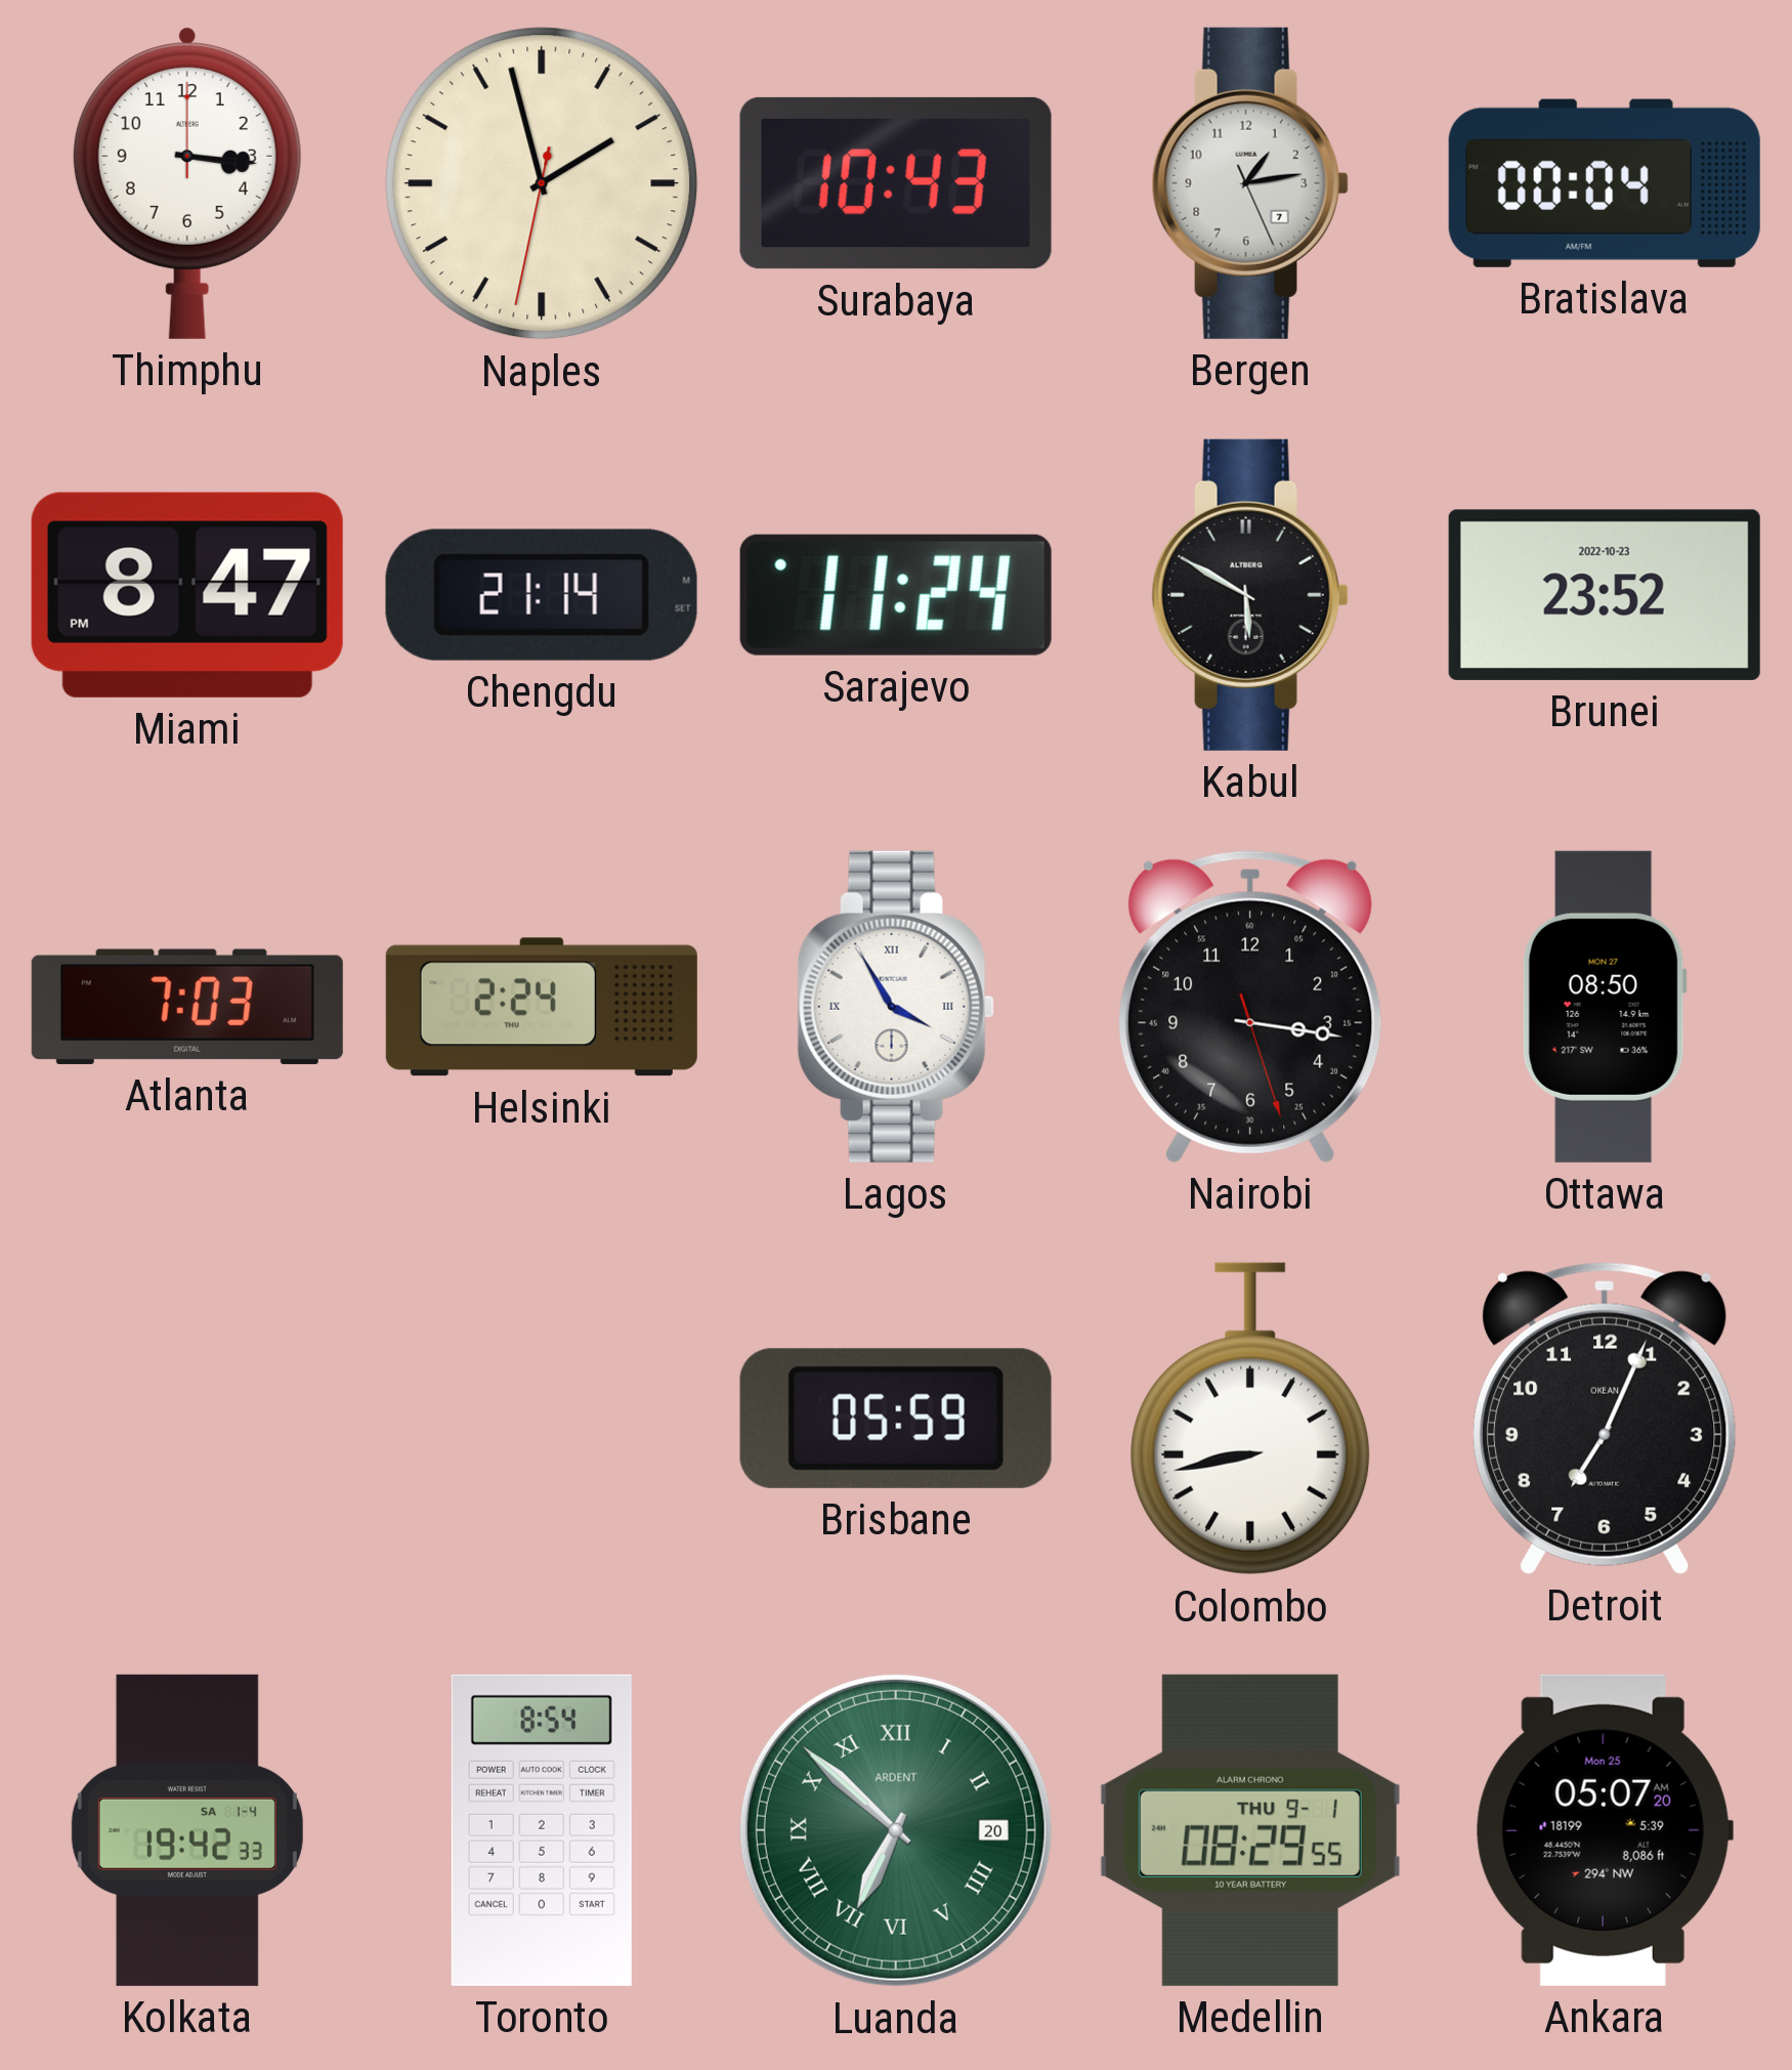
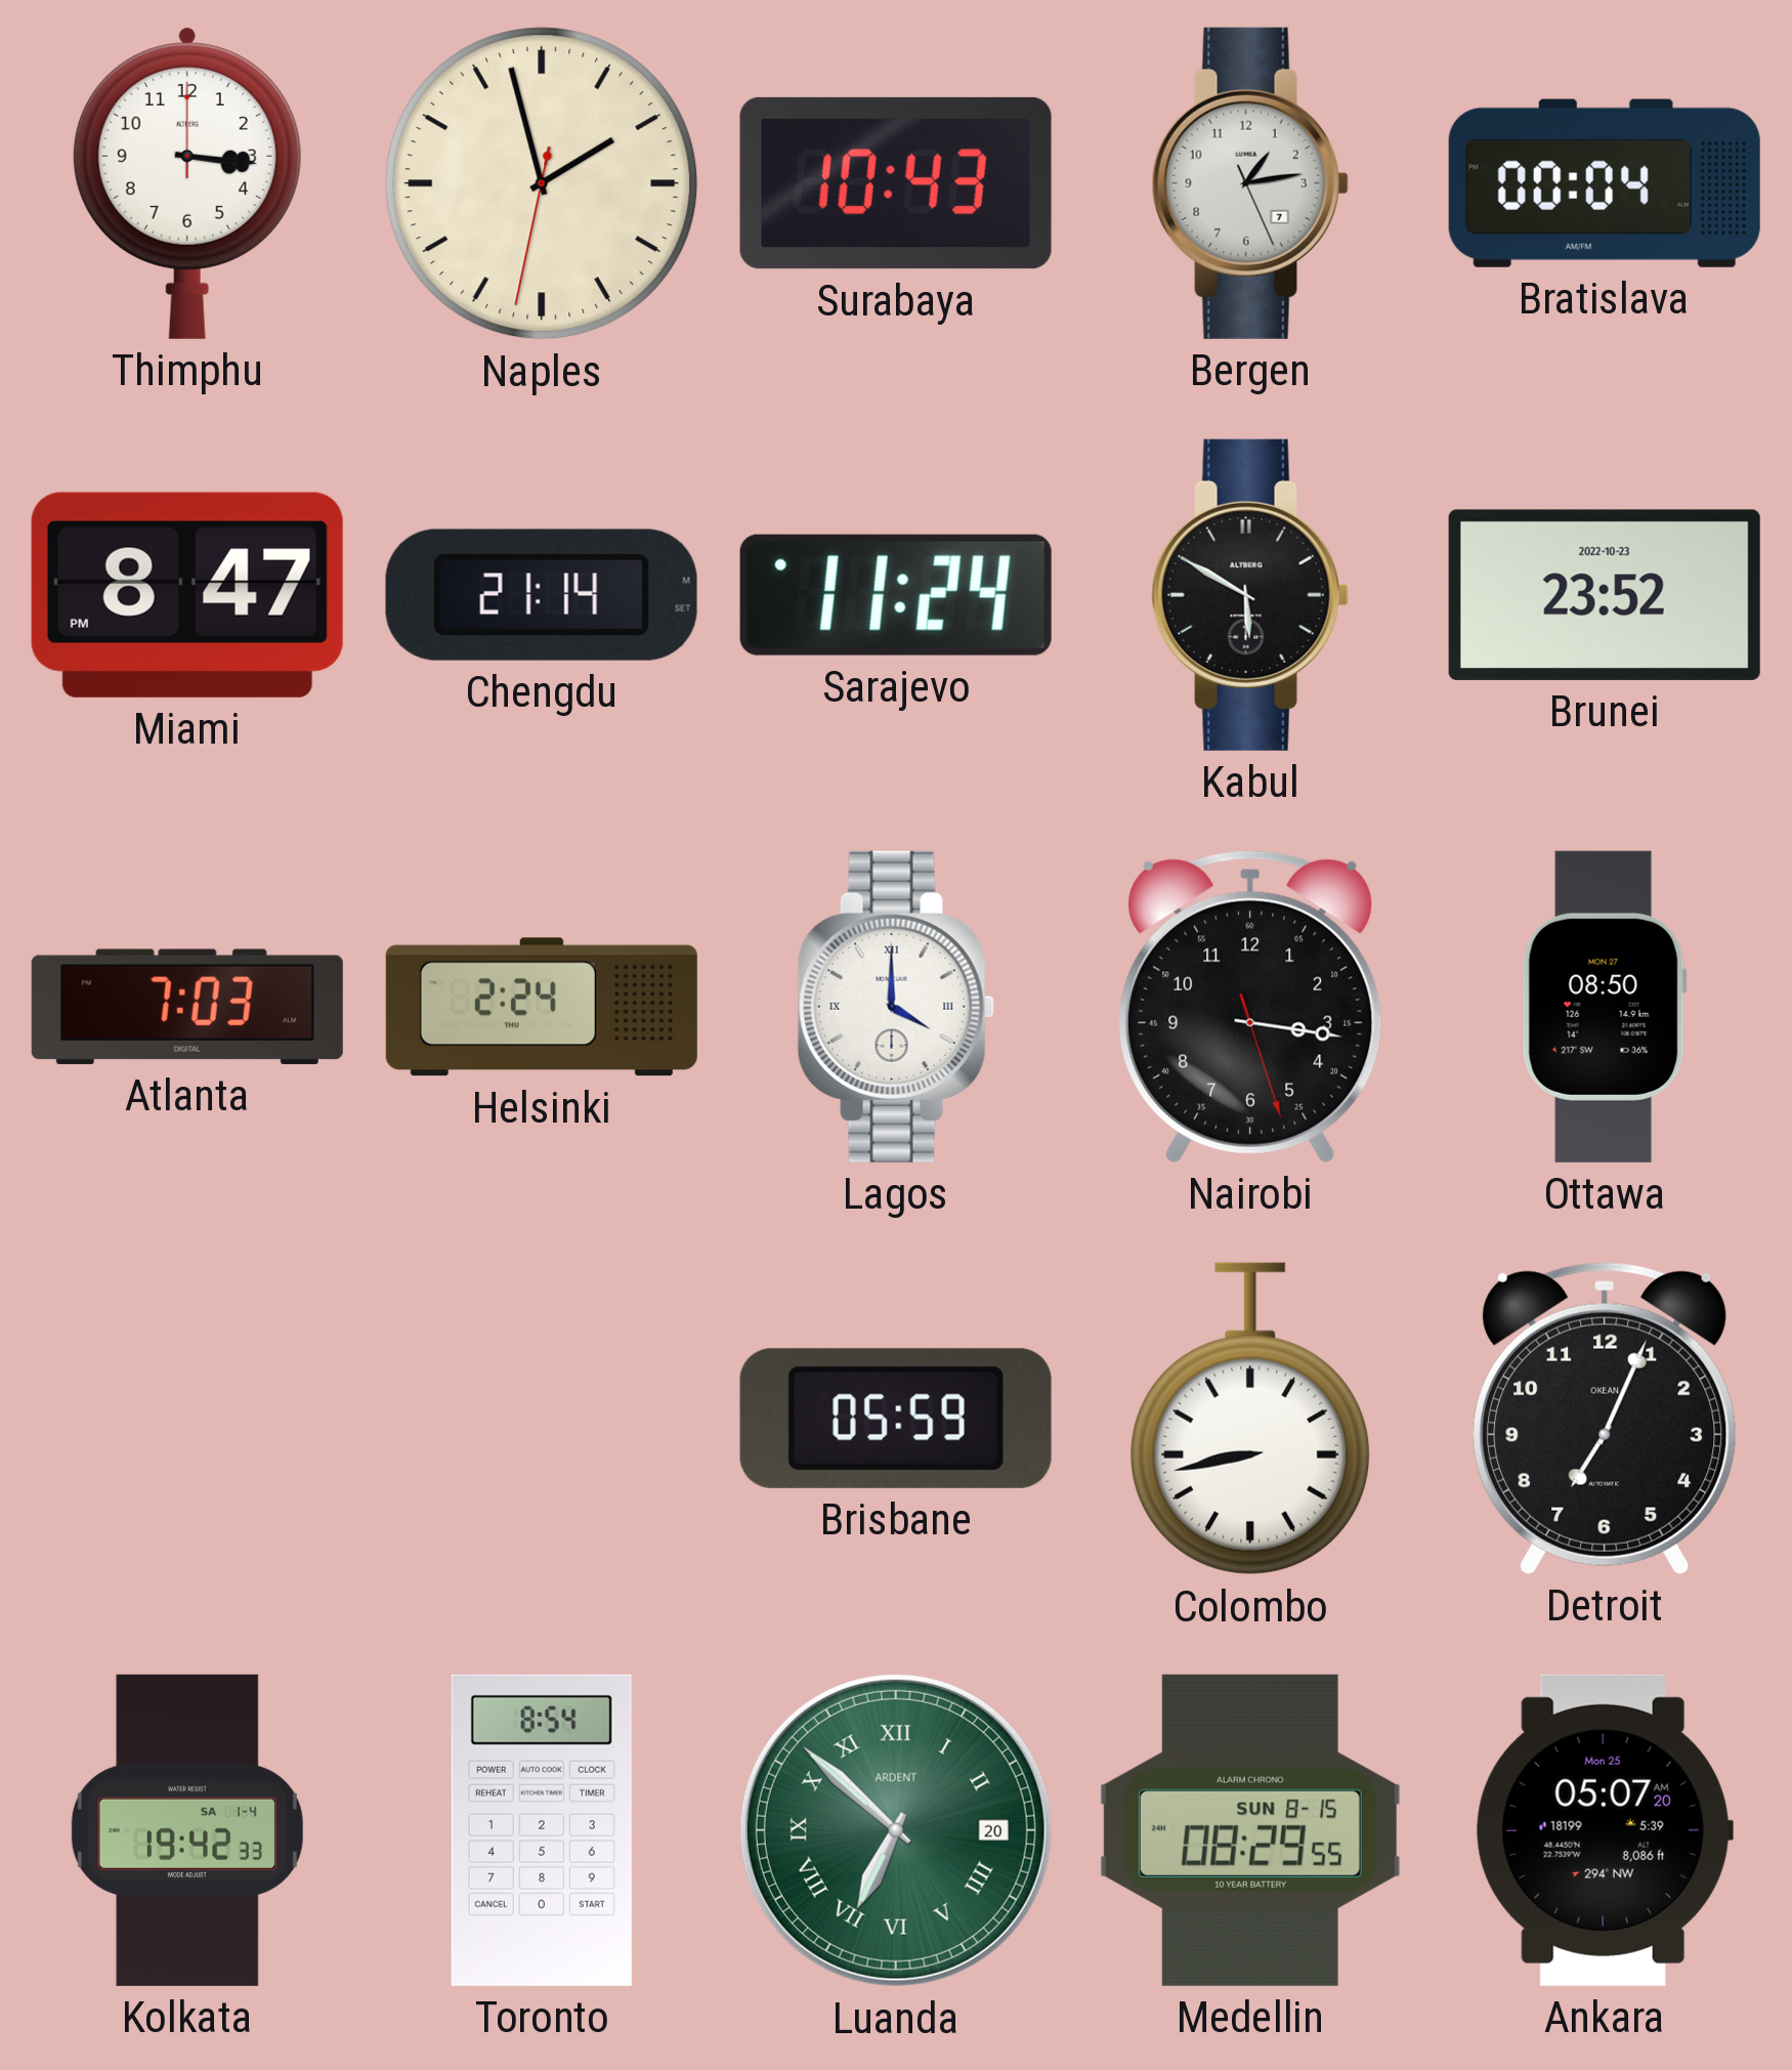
Lagos: 3:55 -> 4:00 (896, 1007)
Medellin date: THU 9-1 -> SUN 8-15 (1250, 1830)
